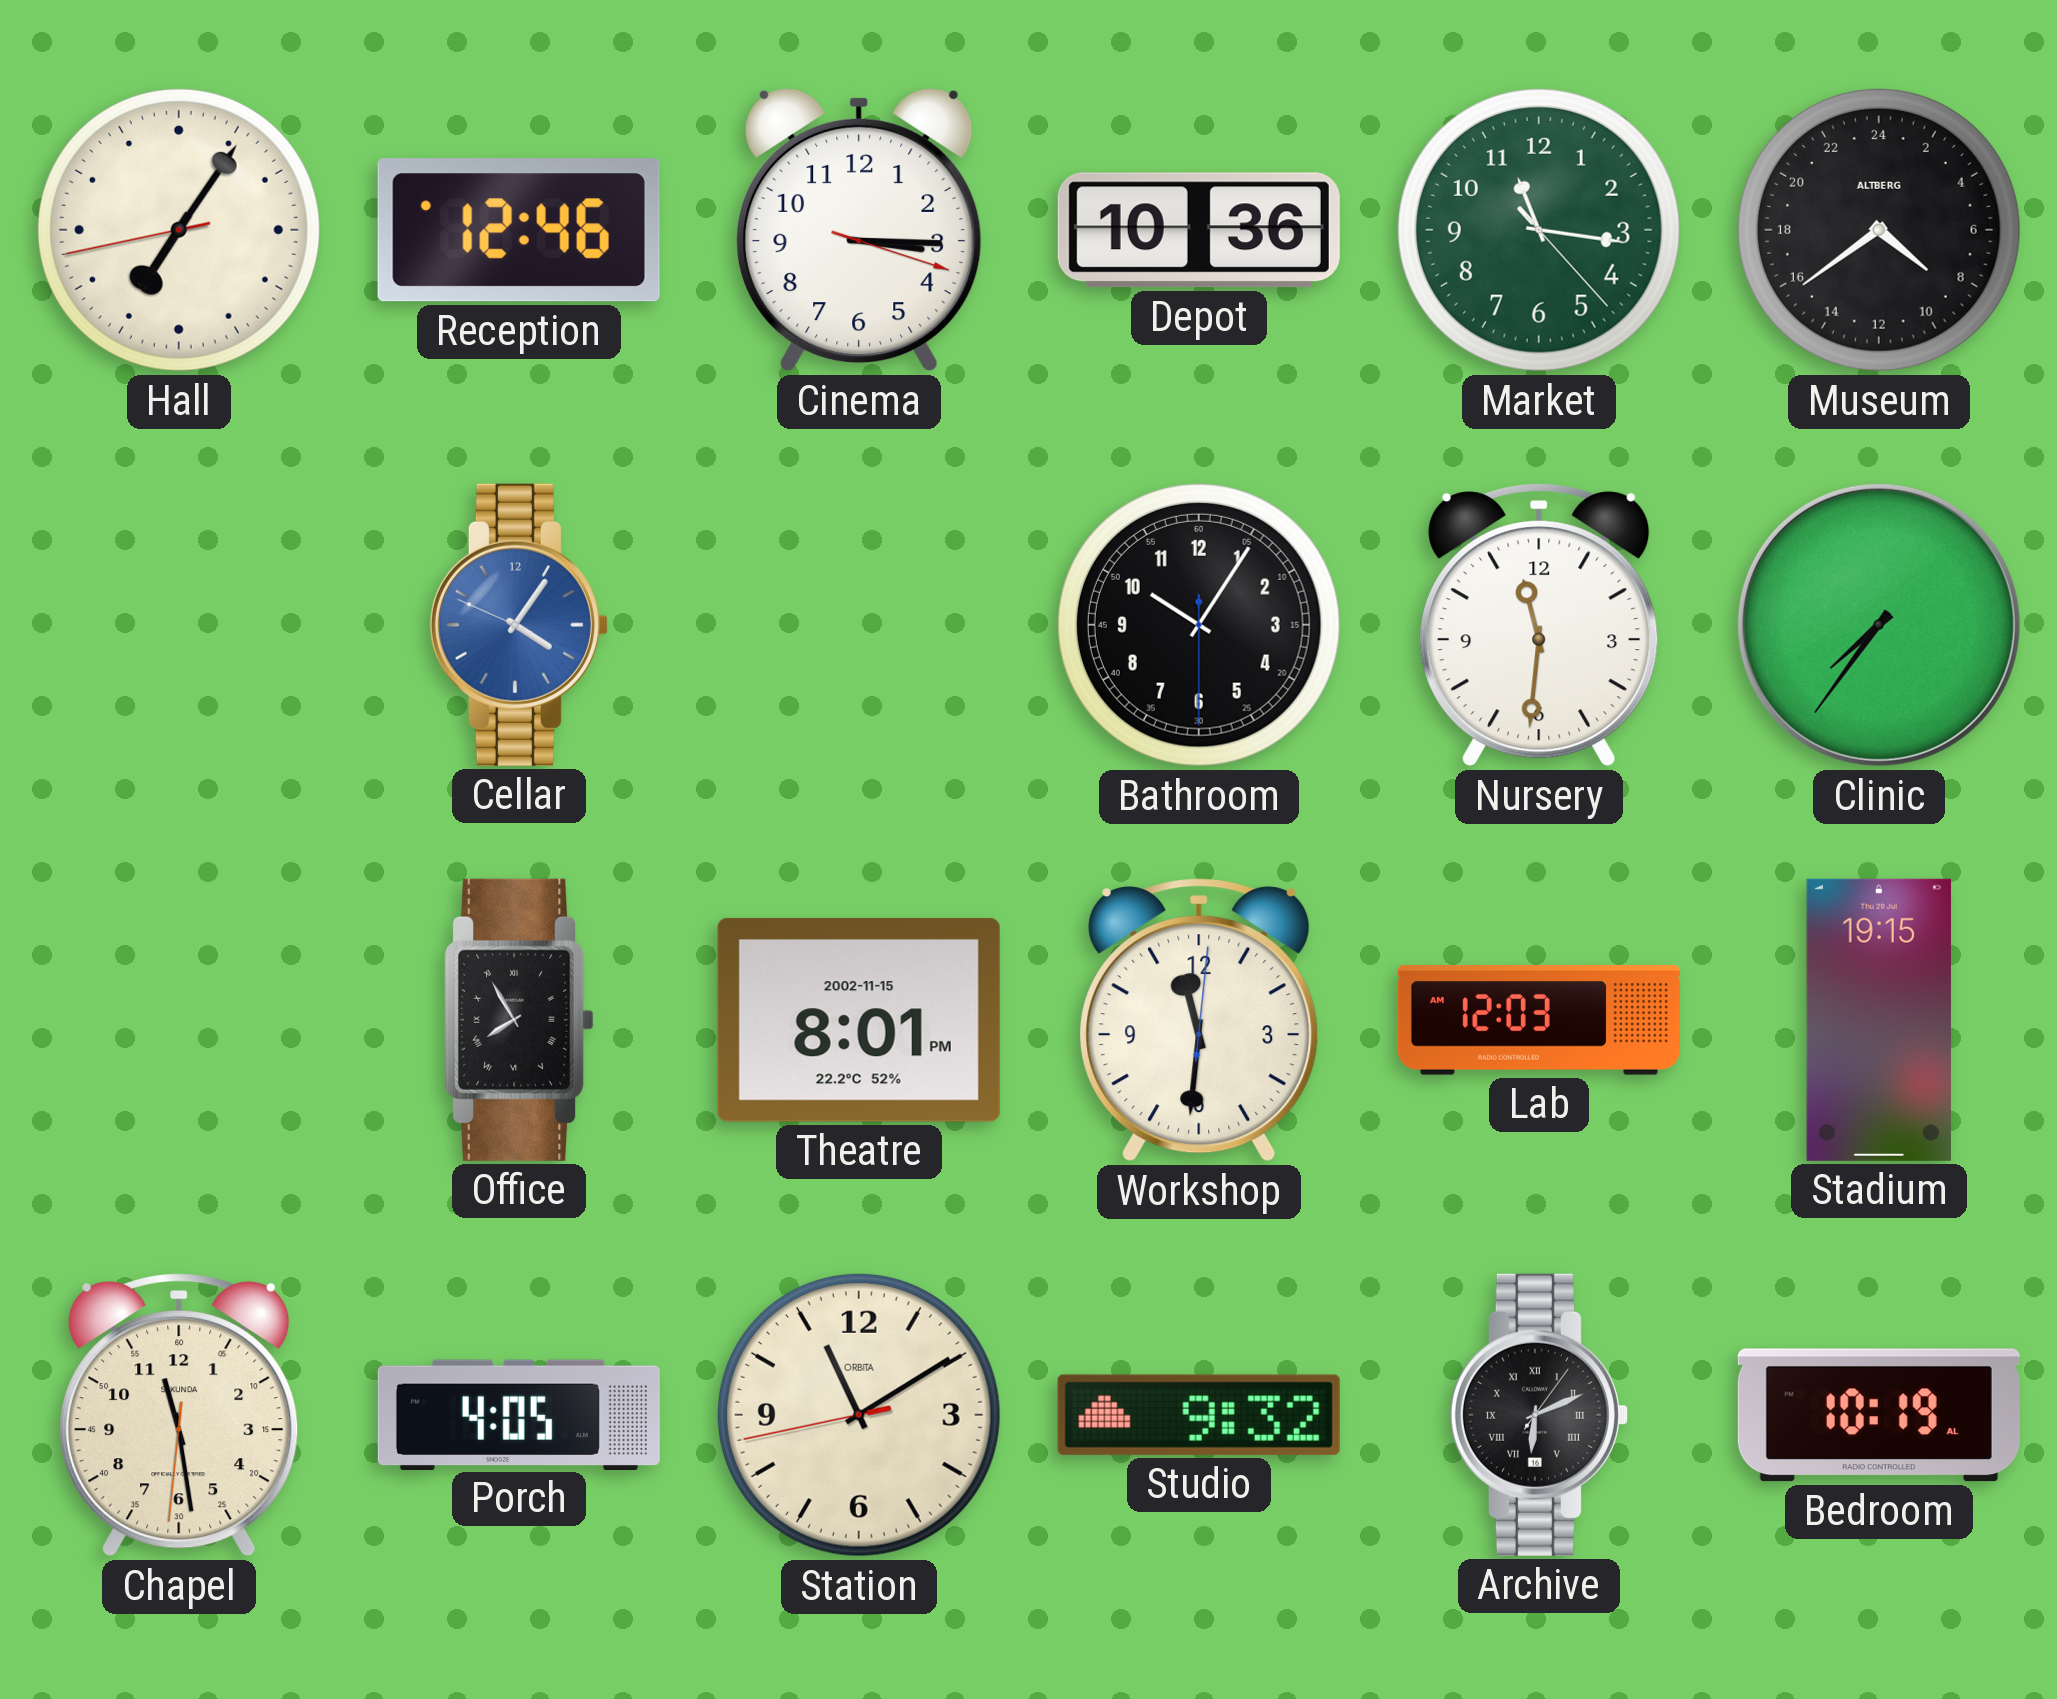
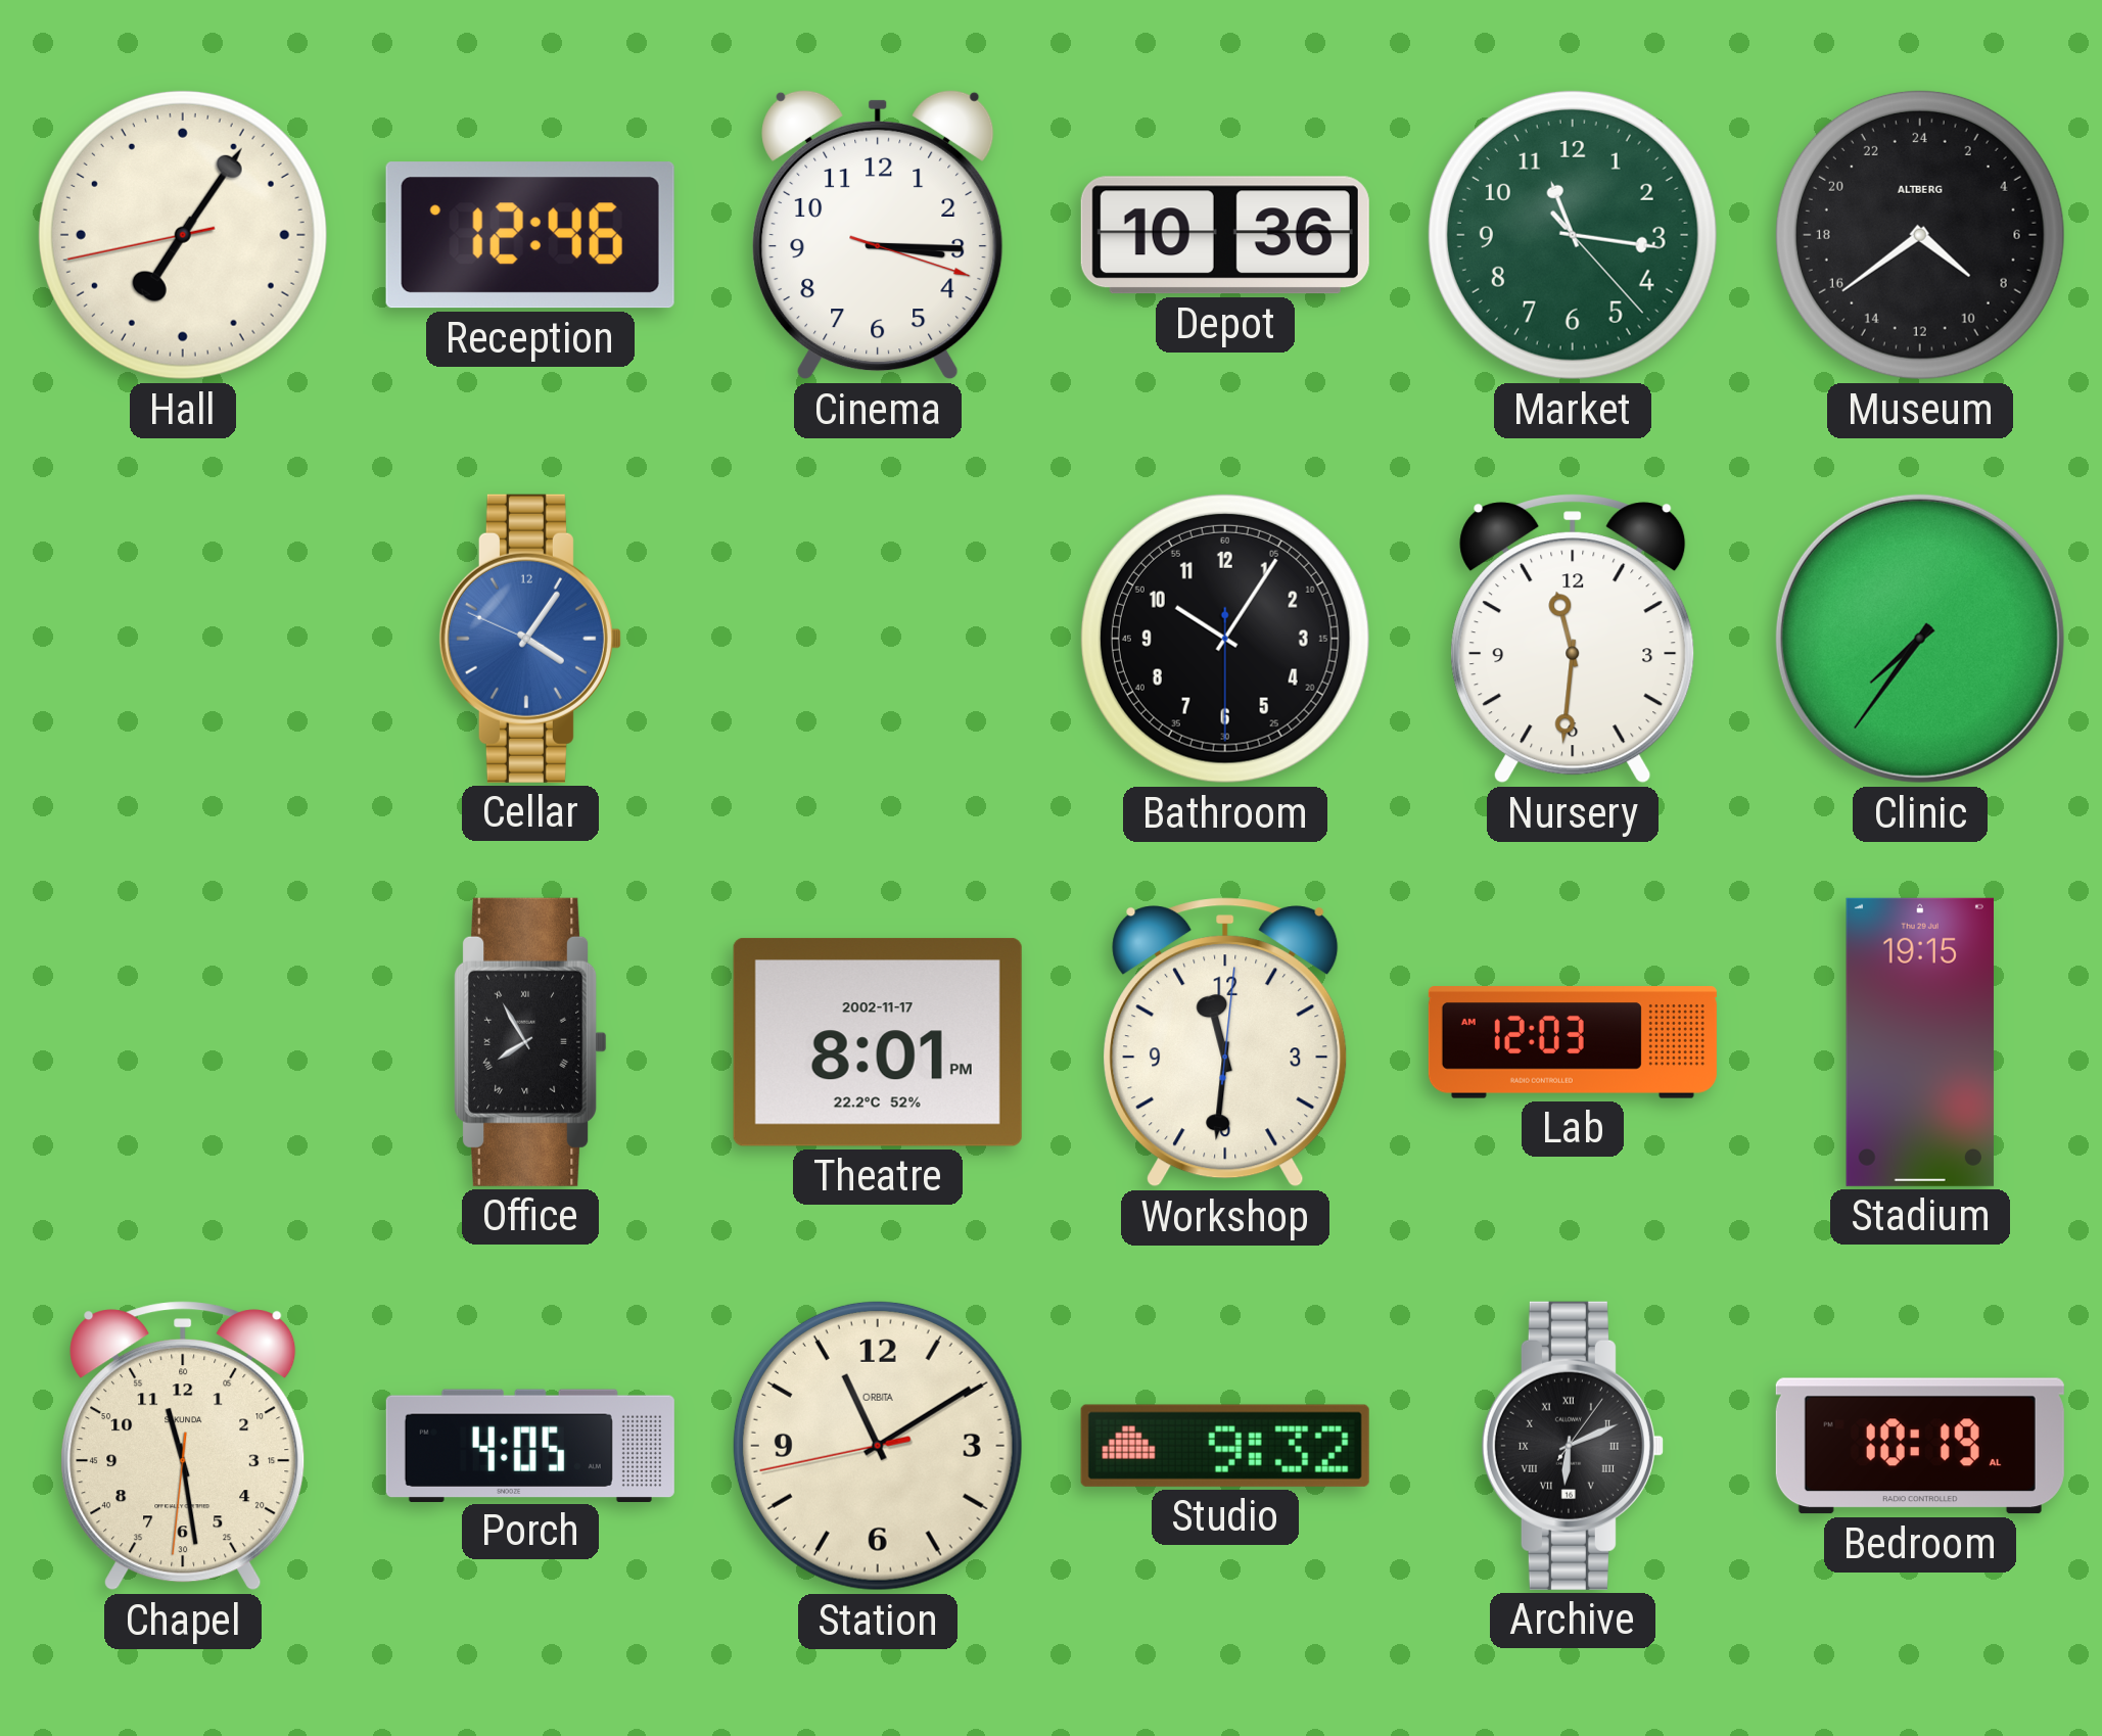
Theatre date: 2002-11-15 -> 2002-11-17 (878, 1042)
